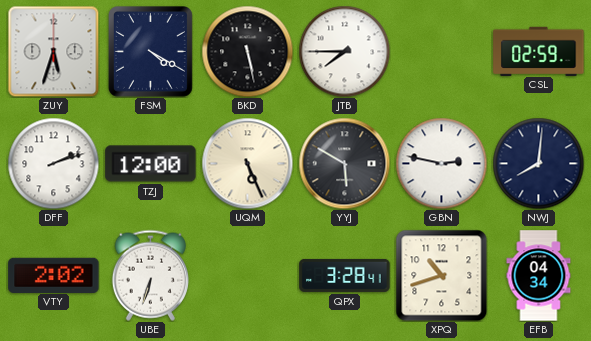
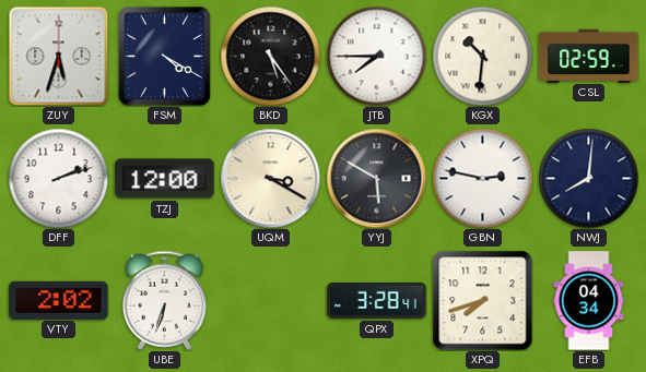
BKD: 5:28 -> 5:24 (270, 56)
KGX: none -> 10:31 (482, 56)
UQM: 5:26 -> 3:20 (270, 178)
XPQ: 10:42 -> 7:42 (482, 300)
